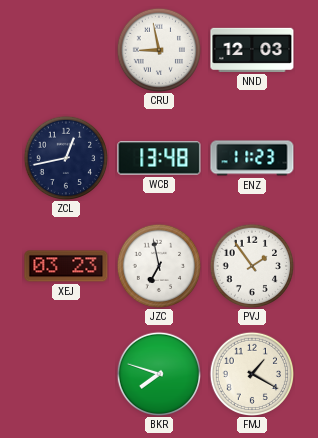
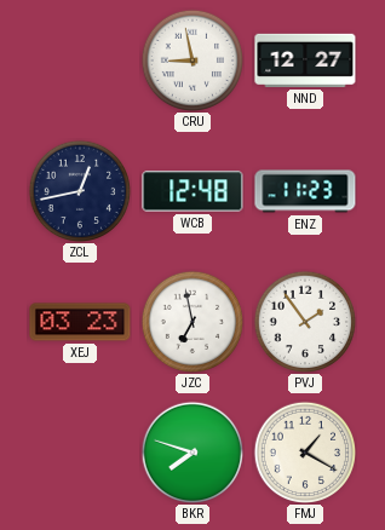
NND: 12:03 -> 12:27 (305, 61)
WCB: 13:48 -> 12:48 (192, 191)
